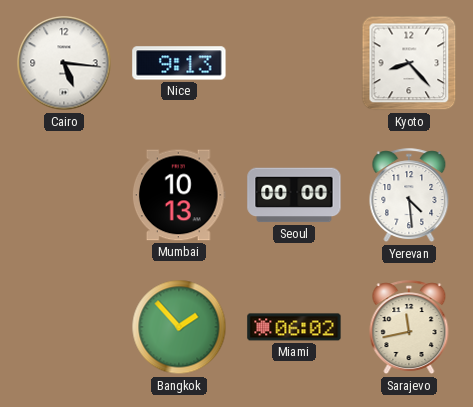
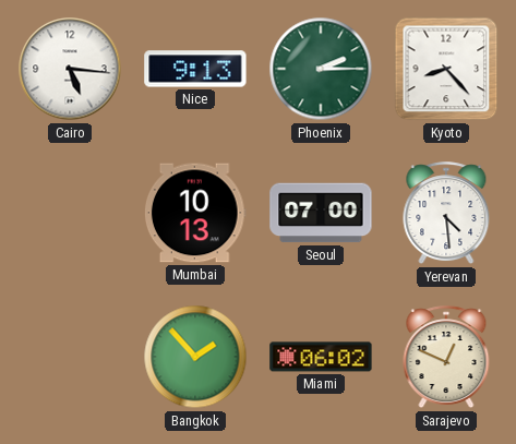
Phoenix: none -> 2:15 (321, 69)
Seoul: 00:00 -> 07:00 (321, 213)
Sarajevo: 11:43 -> 12:49 (446, 358)
